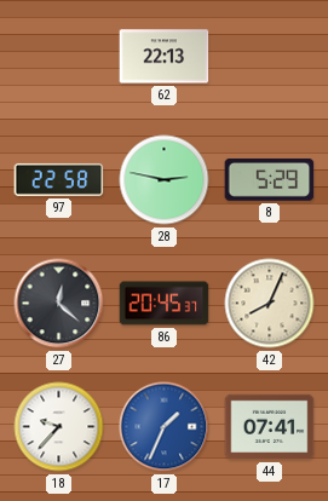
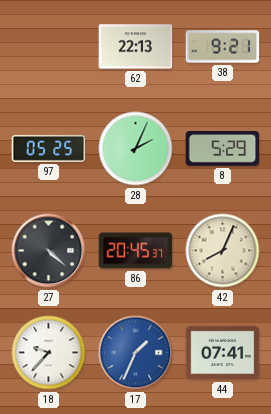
38: none -> 9:21 (223, 47)
97: 22:58 -> 05:25 (49, 148)
28: 2:47 -> 2:04 (136, 149)
27: 12:22 -> 4:22 (49, 251)
